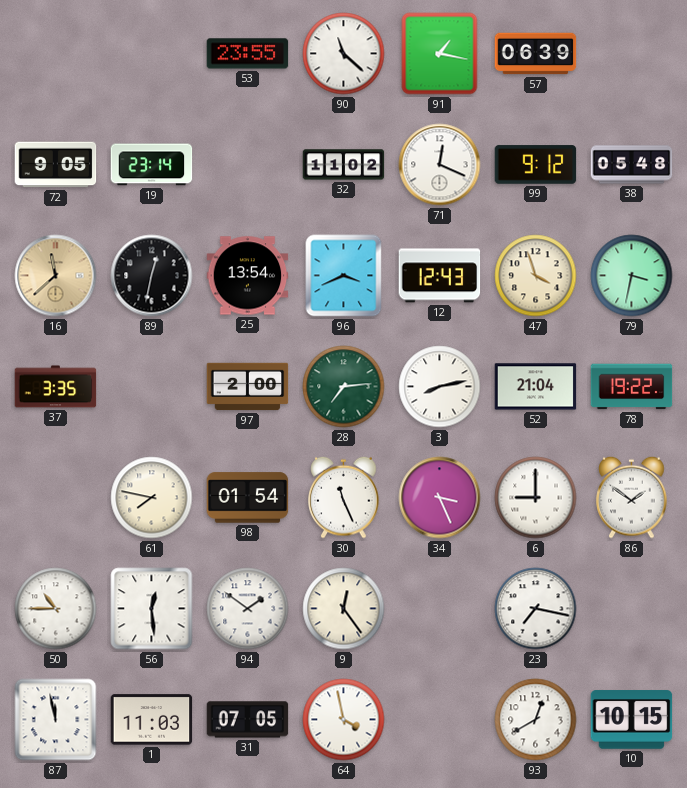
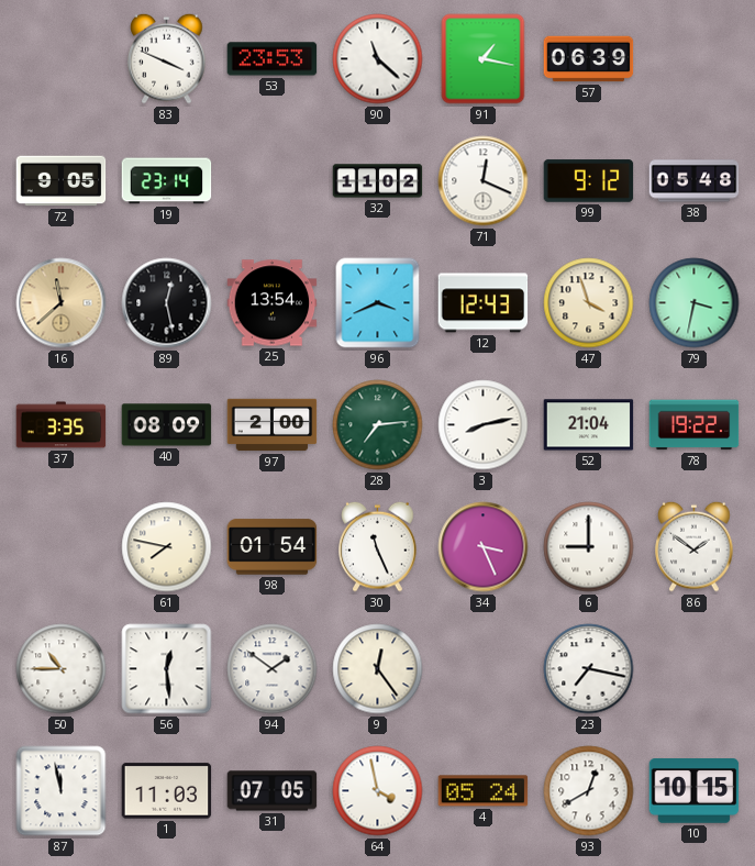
83: none -> 3:49 (167, 58)
53: 23:55 -> 23:53 (273, 59)
89: 12:32 -> 12:28 (167, 303)
40: none -> 08:09 (167, 425)
4: none -> 05:24 (484, 791)
